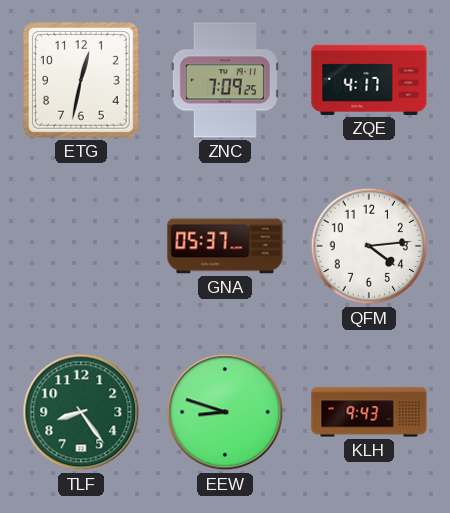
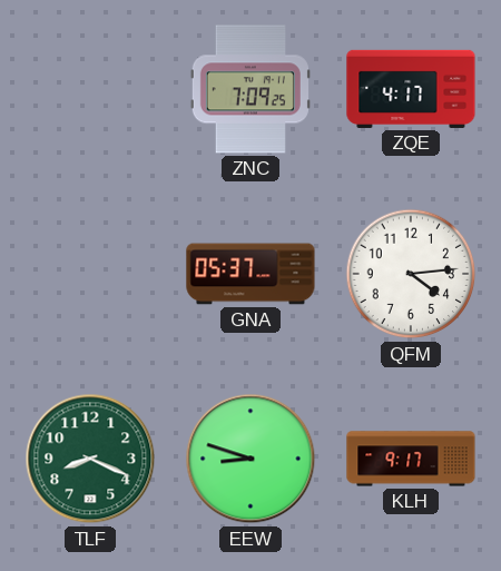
ETG: 12:32 -> none (82, 81)
TLF: 8:24 -> 8:19 (90, 459)
KLH: 9:43 -> 9:17 (411, 459)
